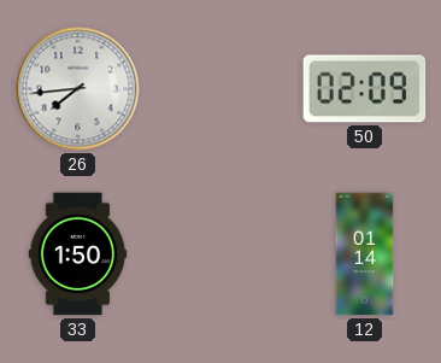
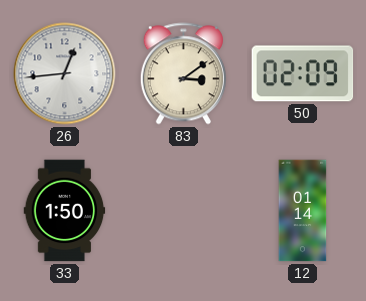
26: 7:44 -> 12:44 (65, 74)
83: none -> 3:09 (183, 74)
